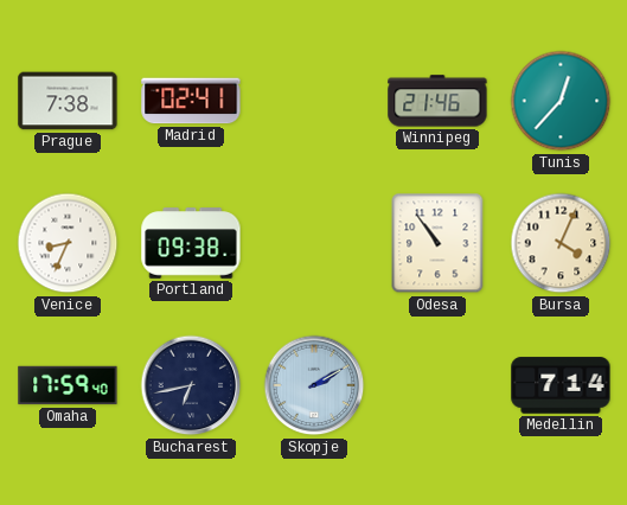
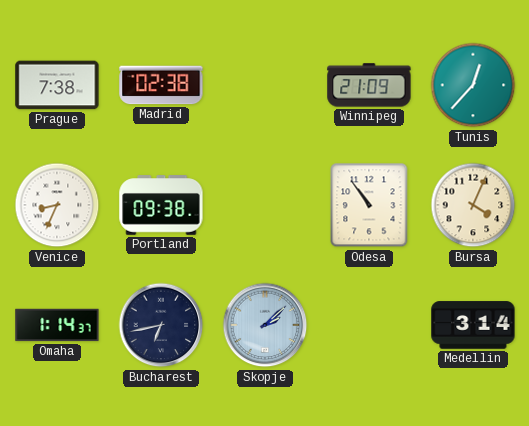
Madrid: 02:41 -> 02:38 (161, 85)
Winnipeg: 21:46 -> 21:09 (369, 85)
Omaha: 17:59 -> 1:14 (57, 325)
Skopje: 2:10 -> 2:08 (265, 325)
Medellin: 7:14 -> 3:14 (473, 325)
